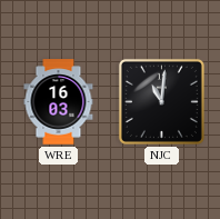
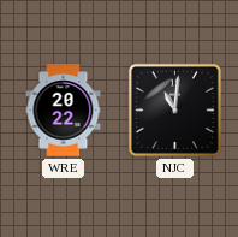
WRE: 16:03 -> 20:22 (64, 111)
